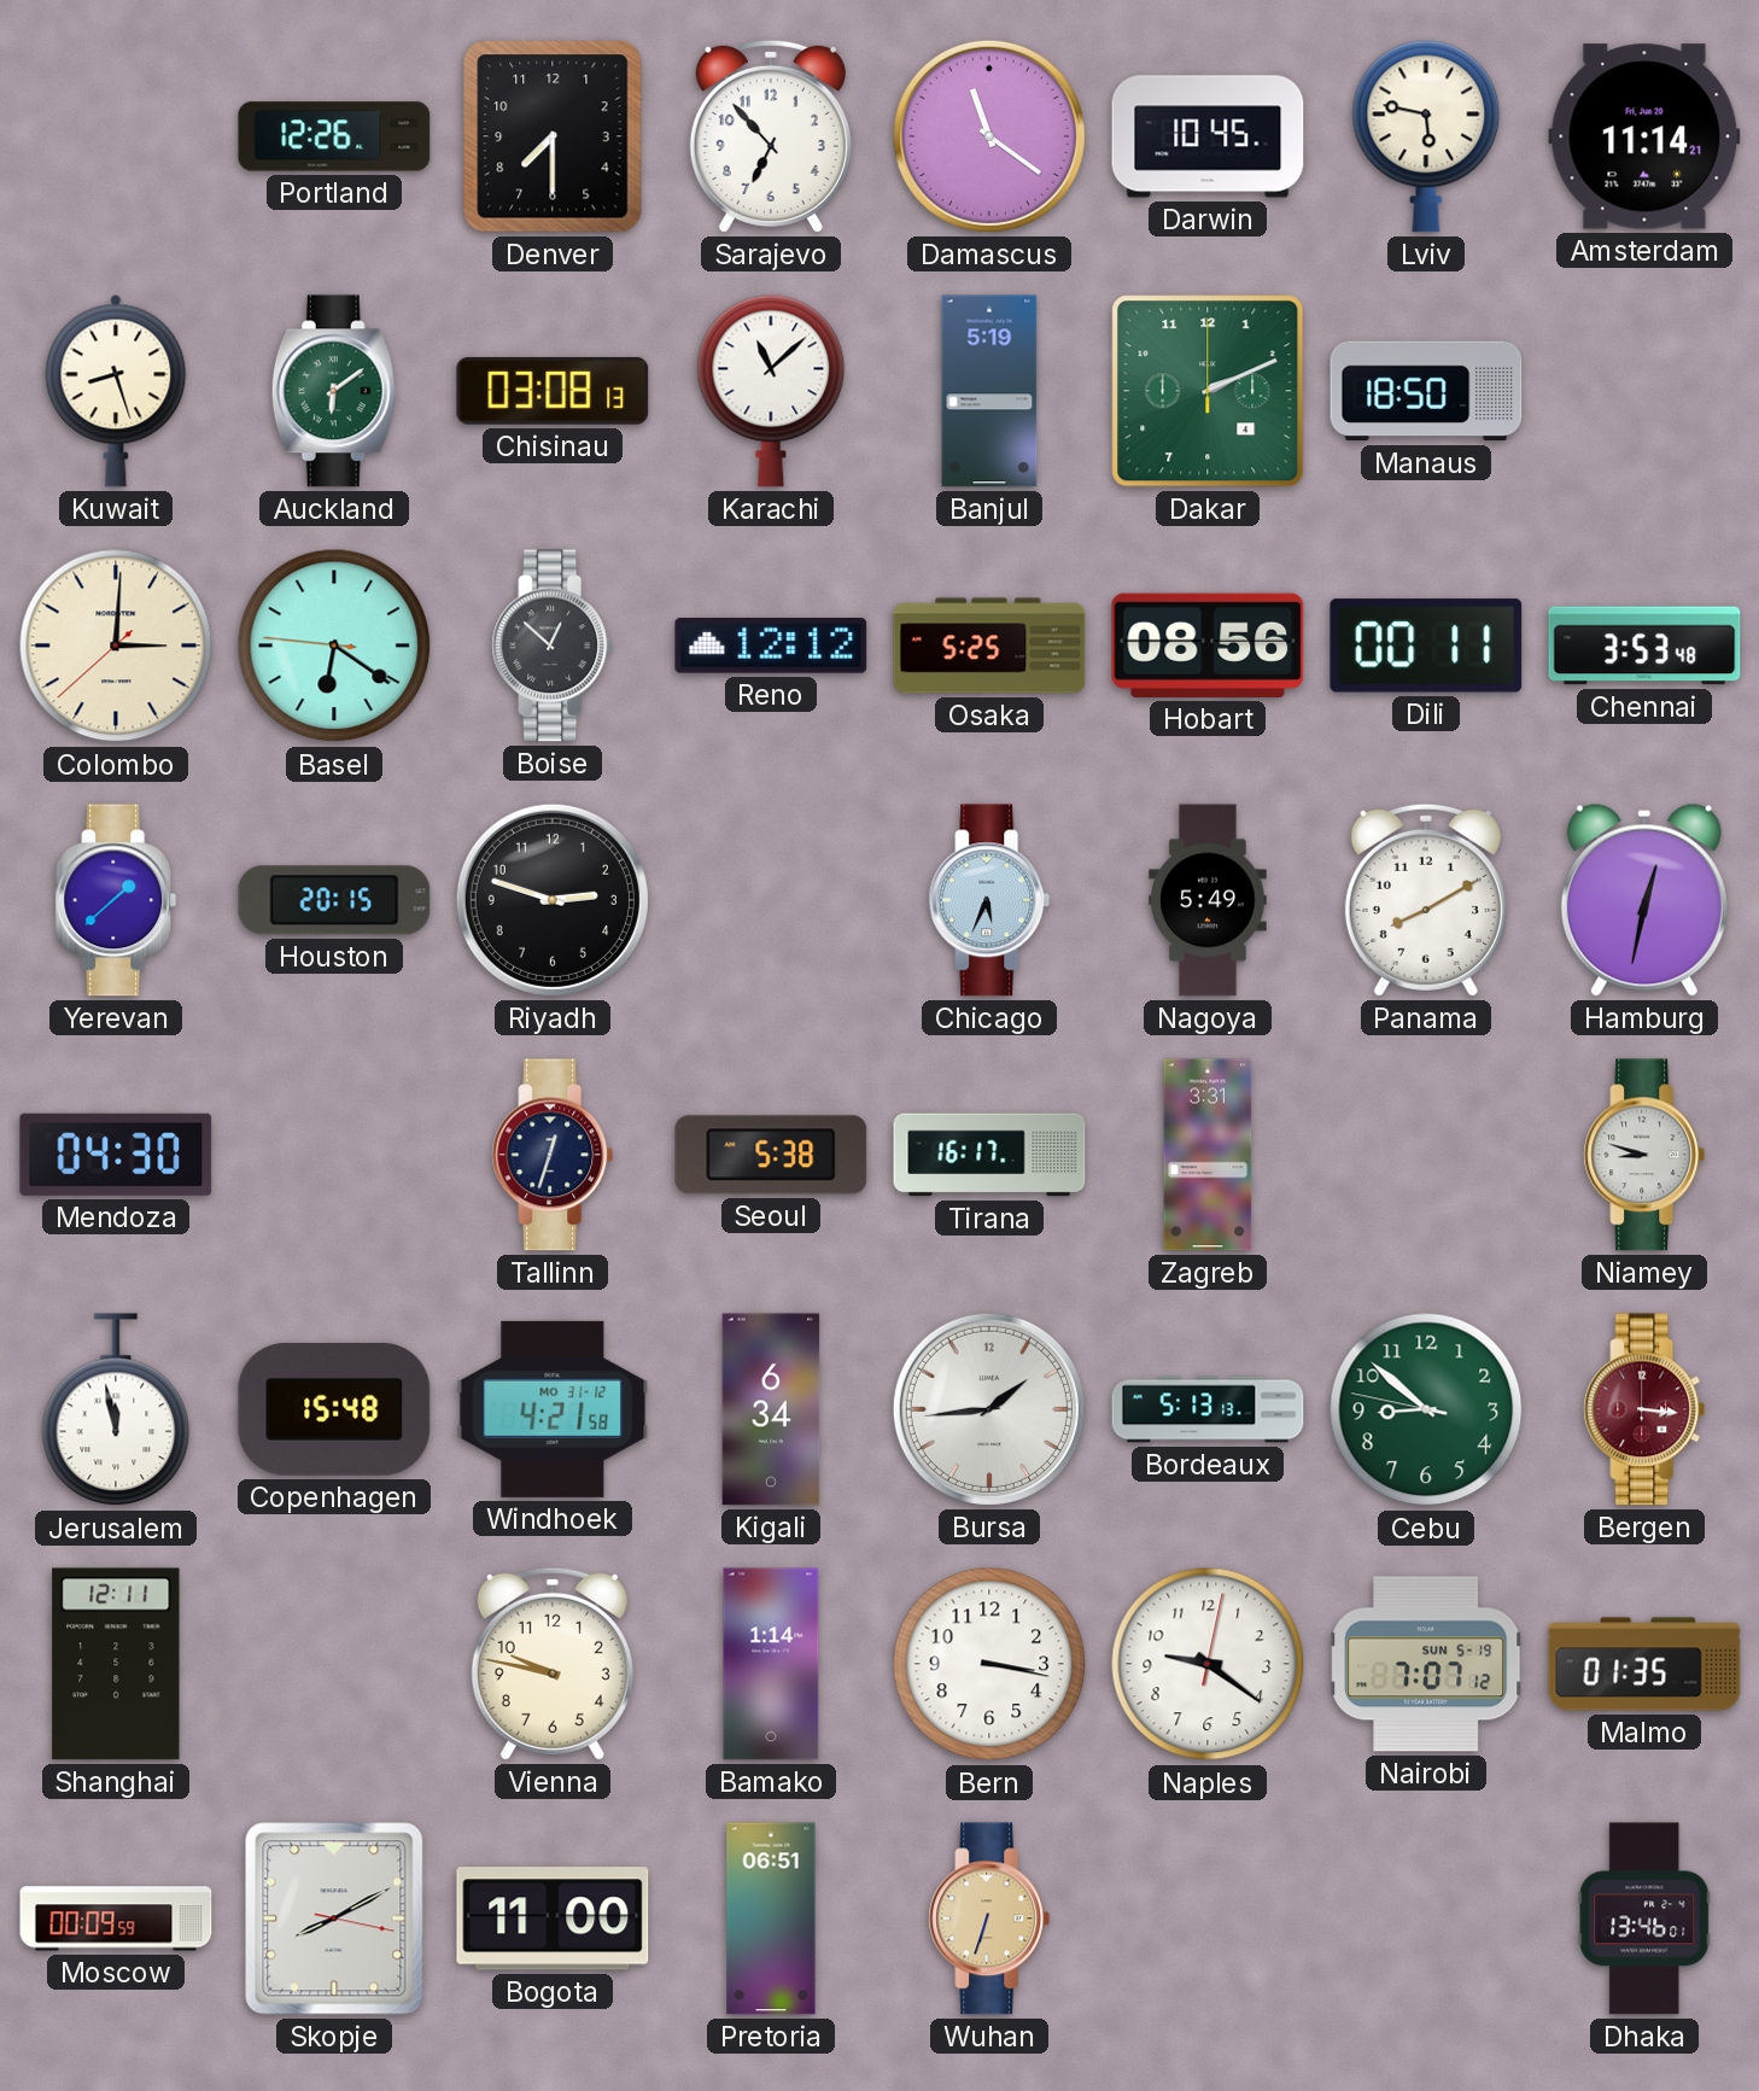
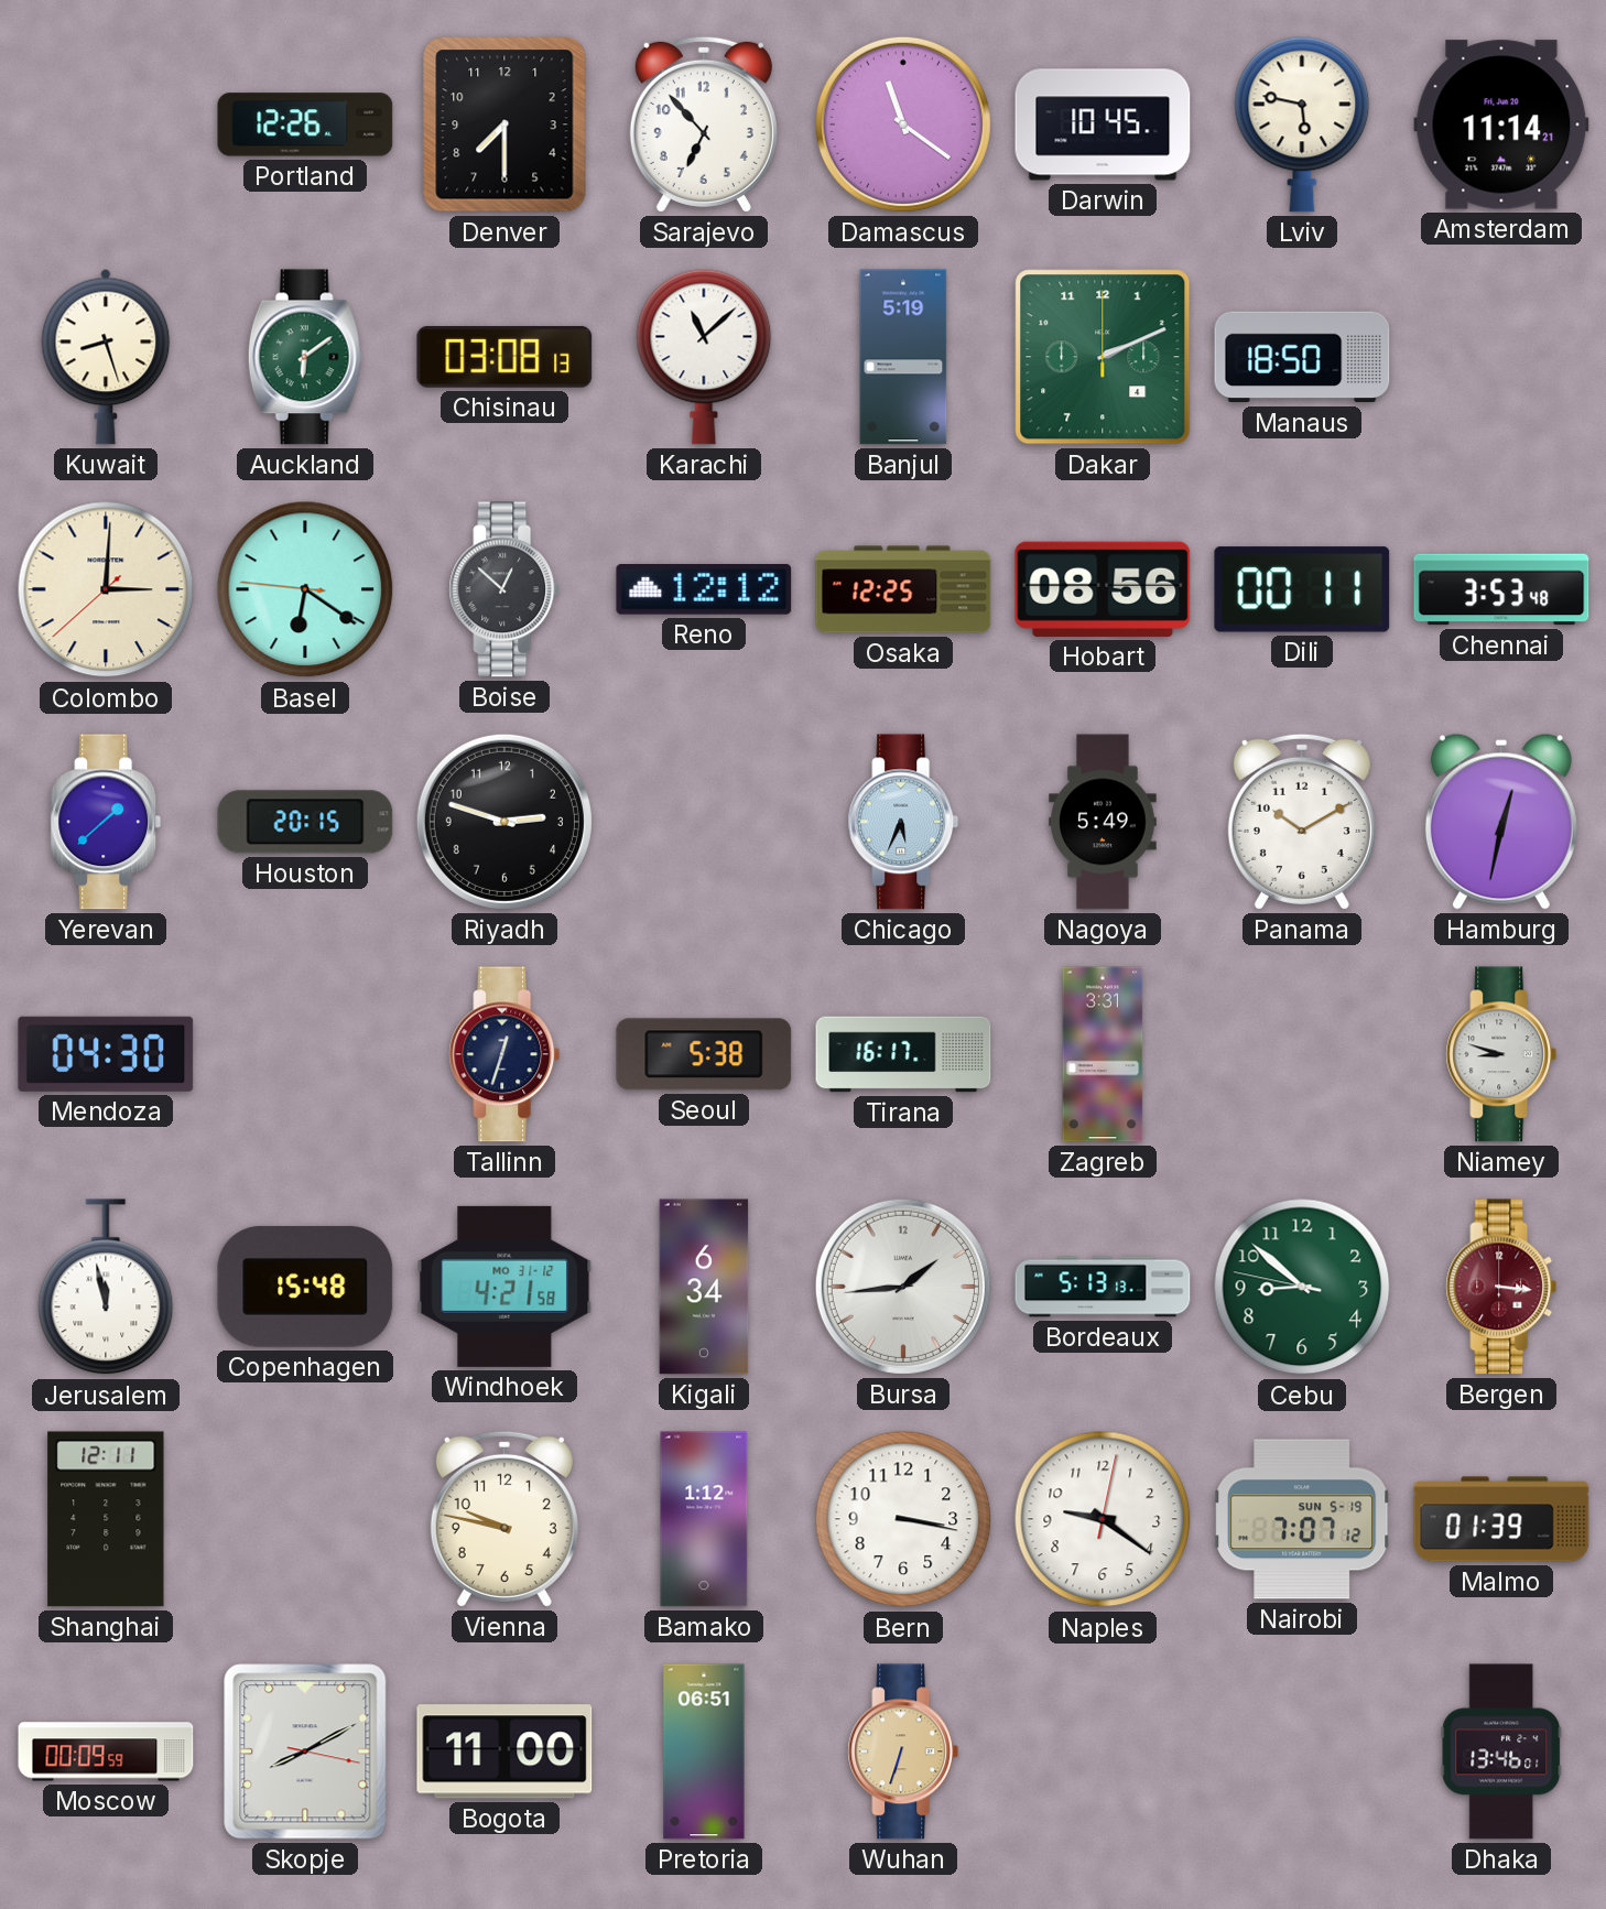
Osaka: 5:25 -> 12:25 (903, 589)
Panama: 8:10 -> 10:10 (1302, 822)
Bamako: 1:14 -> 1:12 (704, 1519)
Malmo: 01:35 -> 01:39 (1501, 1519)
